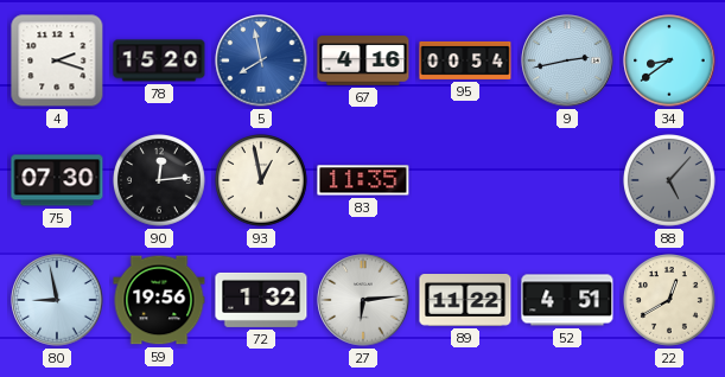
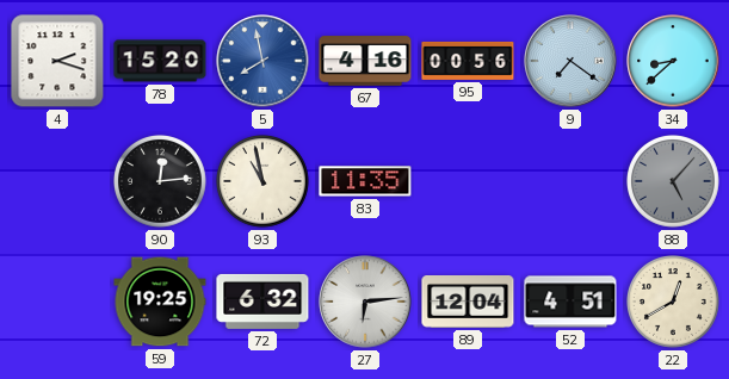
95: 00:54 -> 00:56 (468, 61)
9: 2:43 -> 7:21 (570, 61)
34: 8:39 -> 8:38 (673, 61)
75: 07:30 -> none (57, 180)
93: 12:58 -> 10:58 (264, 182)
80: 8:58 -> none (57, 300)
59: 19:56 -> 19:25 (160, 302)
72: 1:32 -> 6:32 (262, 302)
89: 11:22 -> 12:04 (468, 303)
